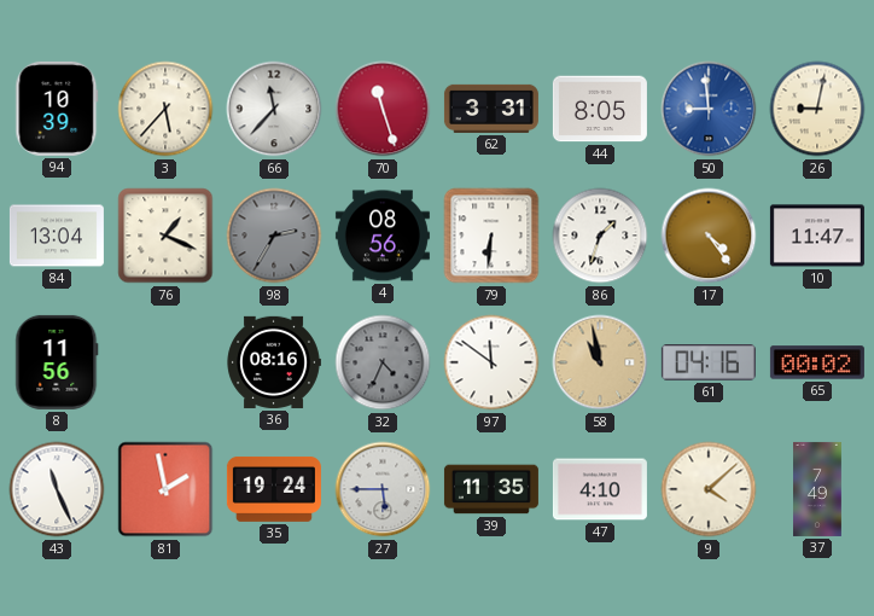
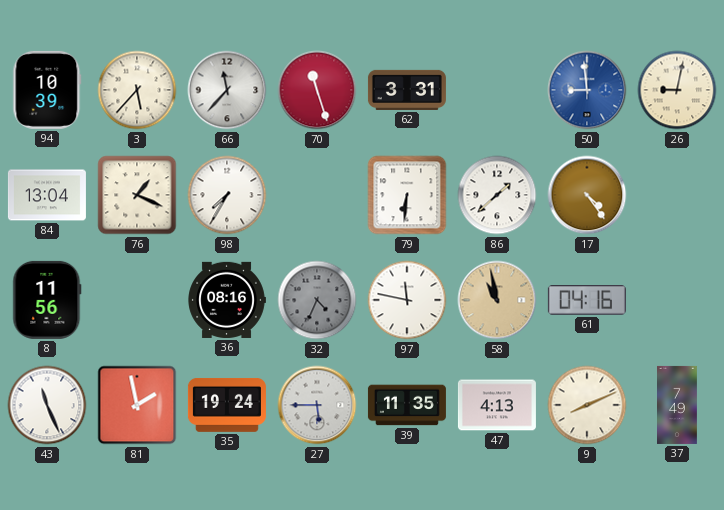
44: 8:05 -> none (600, 109)
98: 2:35 -> 7:35 (227, 195)
98 dial: grey -> white (227, 195)
4: 08:56 -> none (383, 236)
86: 1:33 -> 1:38 (497, 195)
10: 11:47 -> none (817, 236)
97: 11:51 -> 11:47 (407, 300)
65: 00:02 -> none (817, 362)
47: 4:10 -> 4:13 (497, 405)
9: 4:08 -> 8:11 (587, 405)
